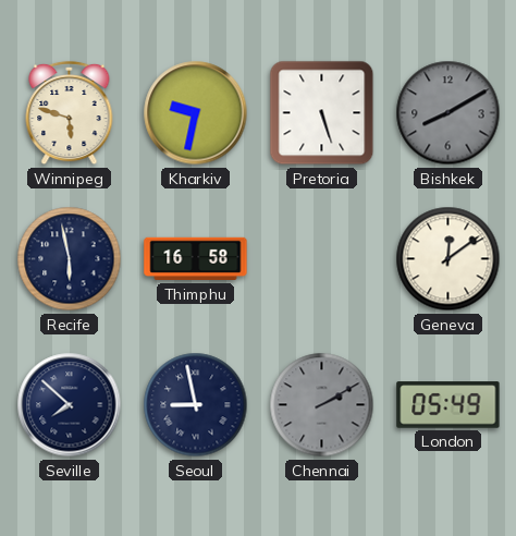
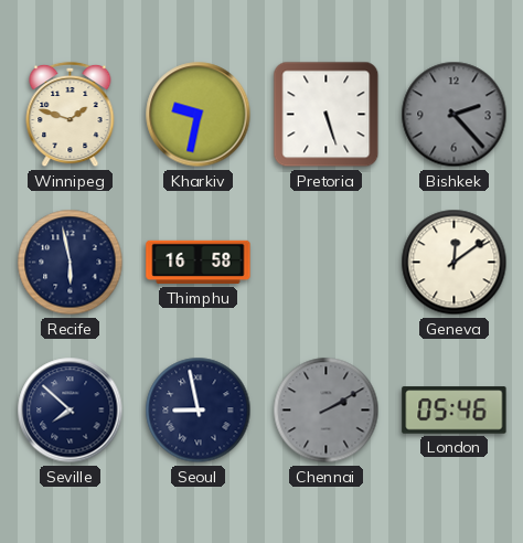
Winnipeg: 5:48 -> 1:48 (71, 115)
Bishkek: 8:10 -> 2:23 (455, 115)
London: 05:49 -> 05:46 (455, 411)
